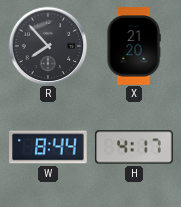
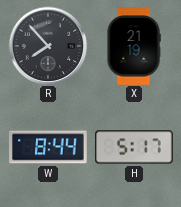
X: 21:20 -> 21:19 (134, 46)
H: 4:17 -> 5:17 (134, 147)
